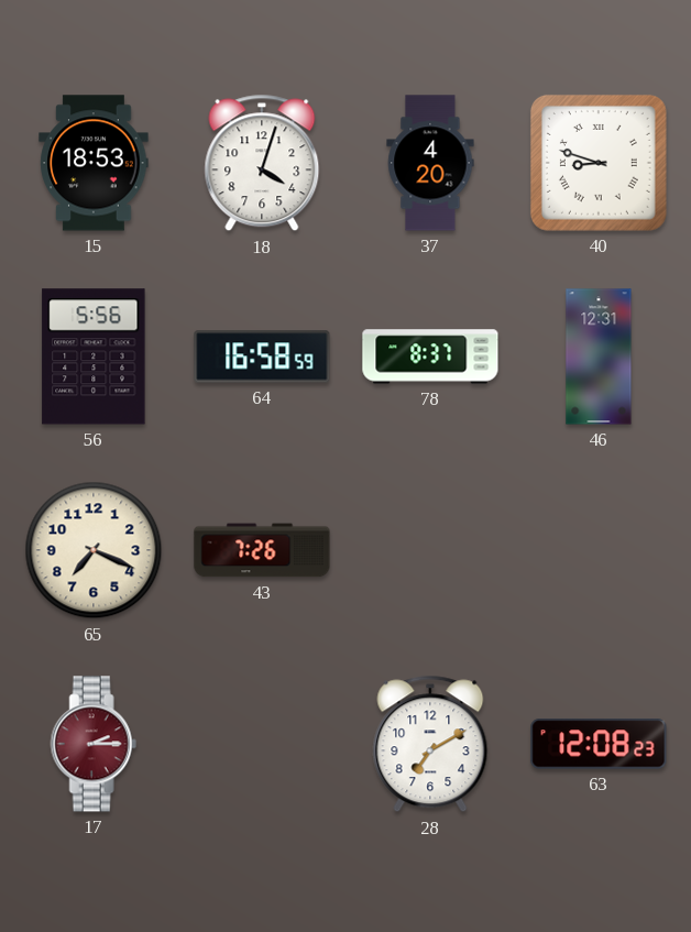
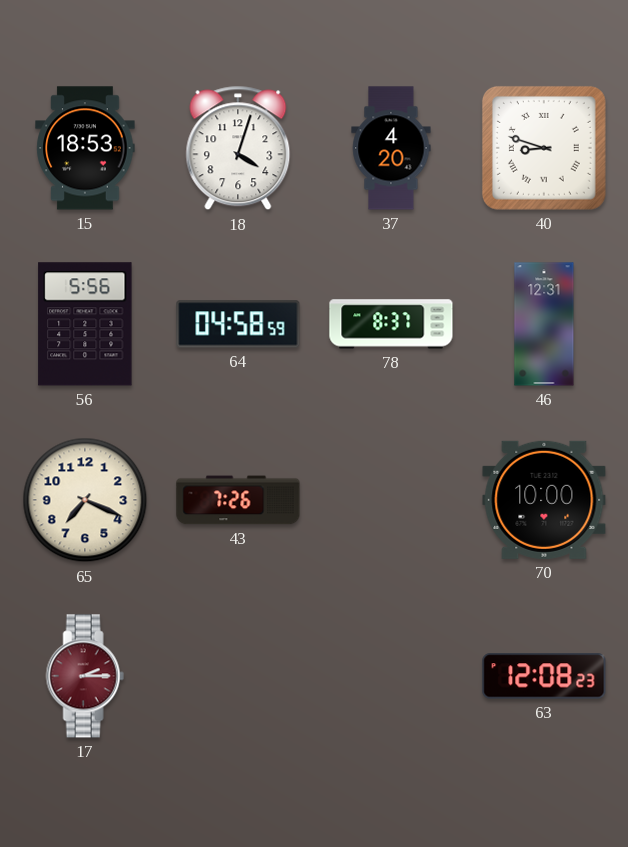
64: 16:58 -> 04:58 (238, 324)
70: none -> 10:00 (544, 500)
28: 7:10 -> none (430, 744)
